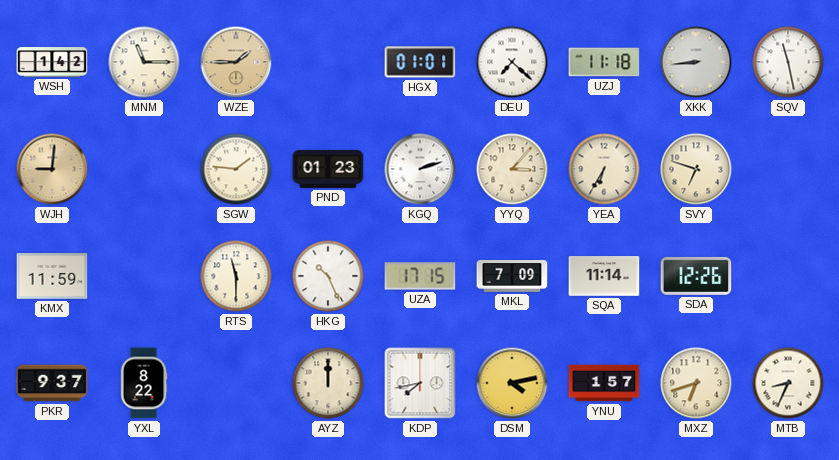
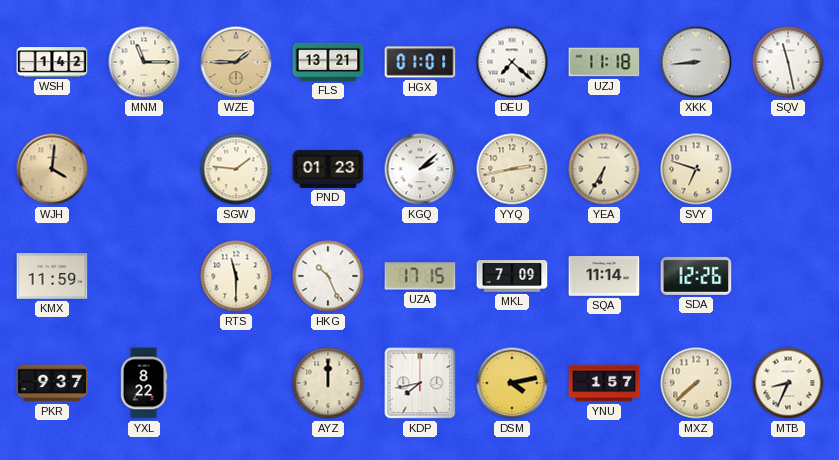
FLS: none -> 13:21 (328, 62)
WJH: 9:01 -> 4:01 (52, 169)
KGQ: 2:12 -> 2:08 (420, 169)
YYQ: 3:07 -> 2:43 (512, 169)
MXZ: 6:42 -> 7:38 (696, 383)
